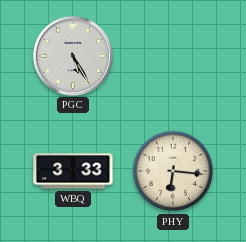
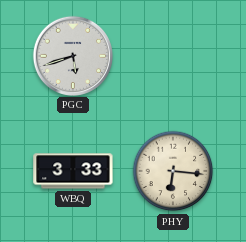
PGC: 5:25 -> 5:42 (72, 55)
